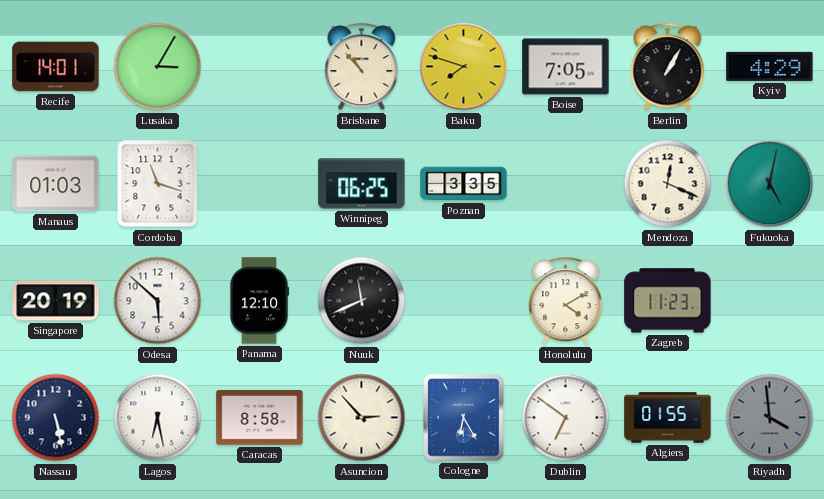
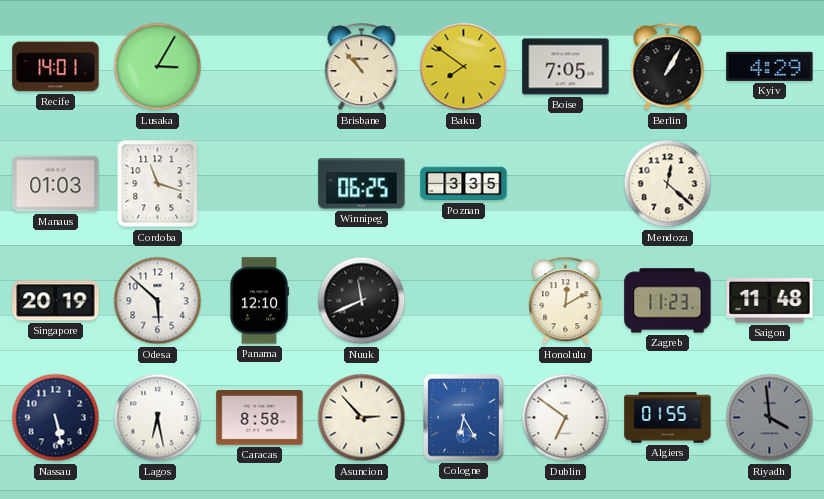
Baku: 7:48 -> 7:51 (464, 67)
Mendoza: 12:19 -> 12:22 (668, 184)
Fukuoka: 5:02 -> none (770, 184)
Honolulu: 4:10 -> 12:10 (566, 301)
Saigon: none -> 11:48 (770, 301)
